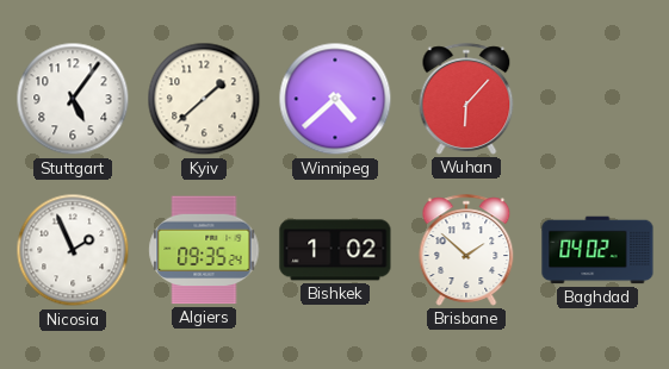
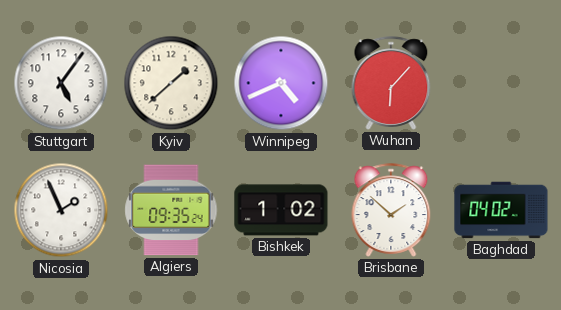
Winnipeg: 4:38 -> 4:41 (281, 83)
